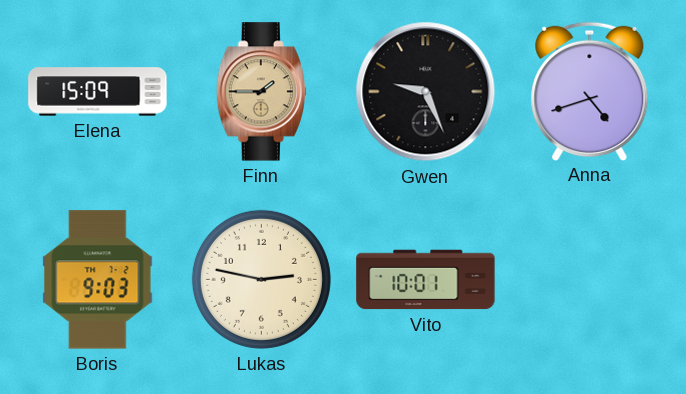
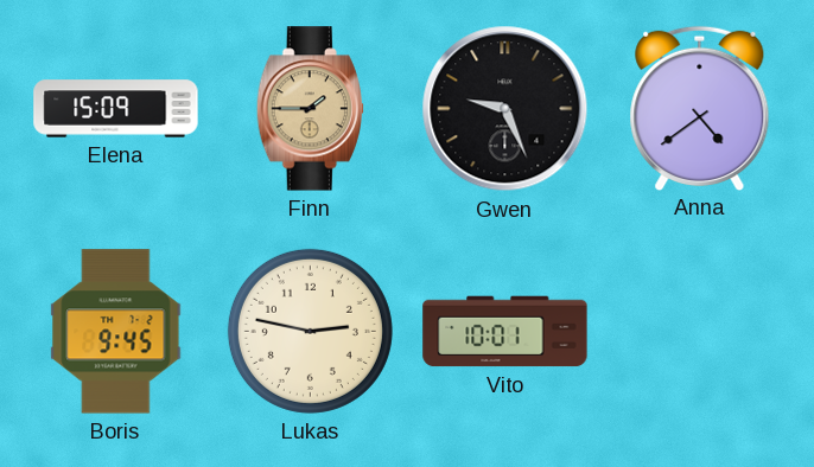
Anna: 4:42 -> 4:39 (700, 108)
Boris: 9:03 -> 9:45 (116, 332)
